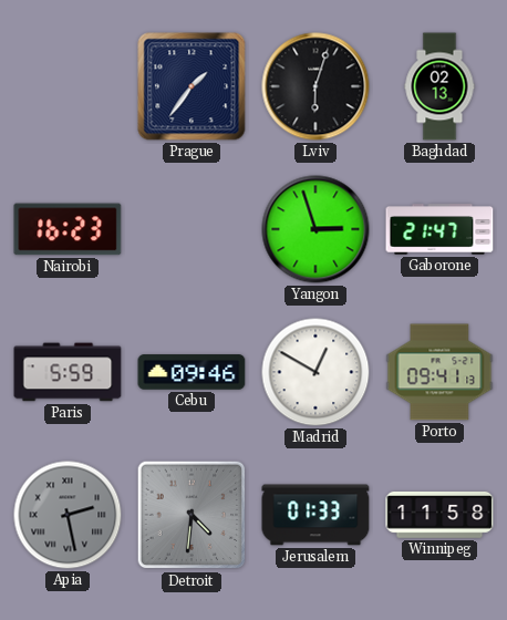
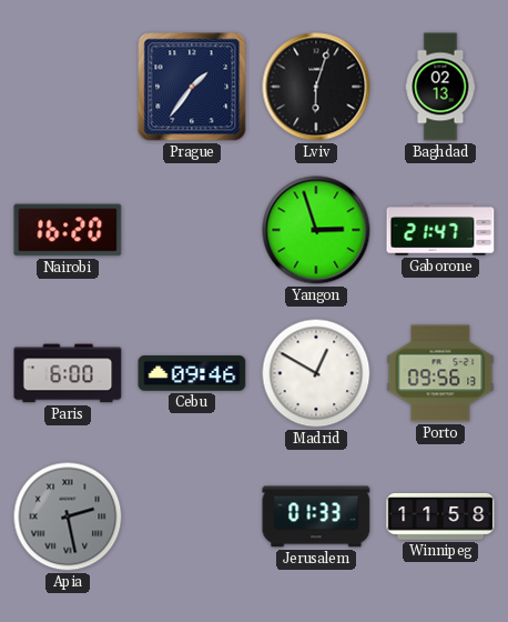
Nairobi: 16:23 -> 16:20 (68, 230)
Paris: 5:59 -> 6:00 (68, 373)
Porto: 09:41 -> 09:56 (440, 373)
Detroit: 4:31 -> none (192, 515)
